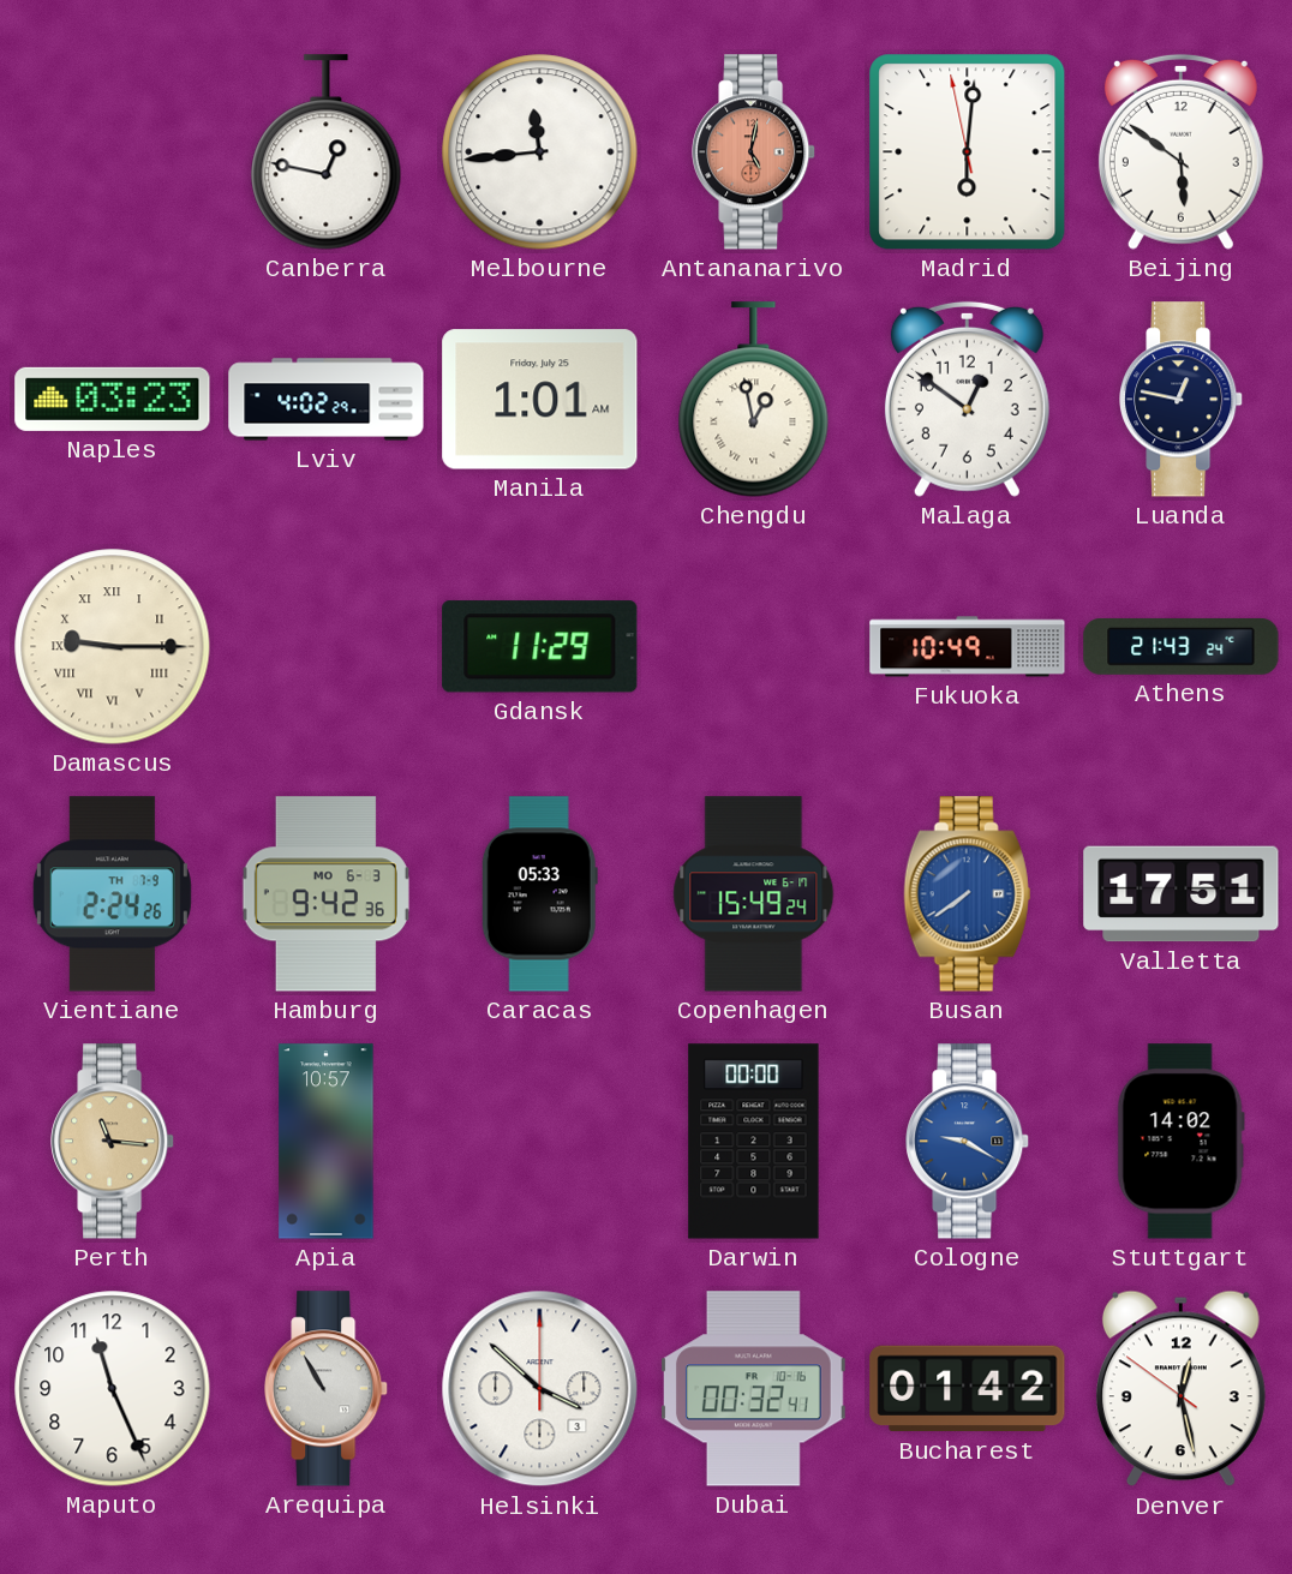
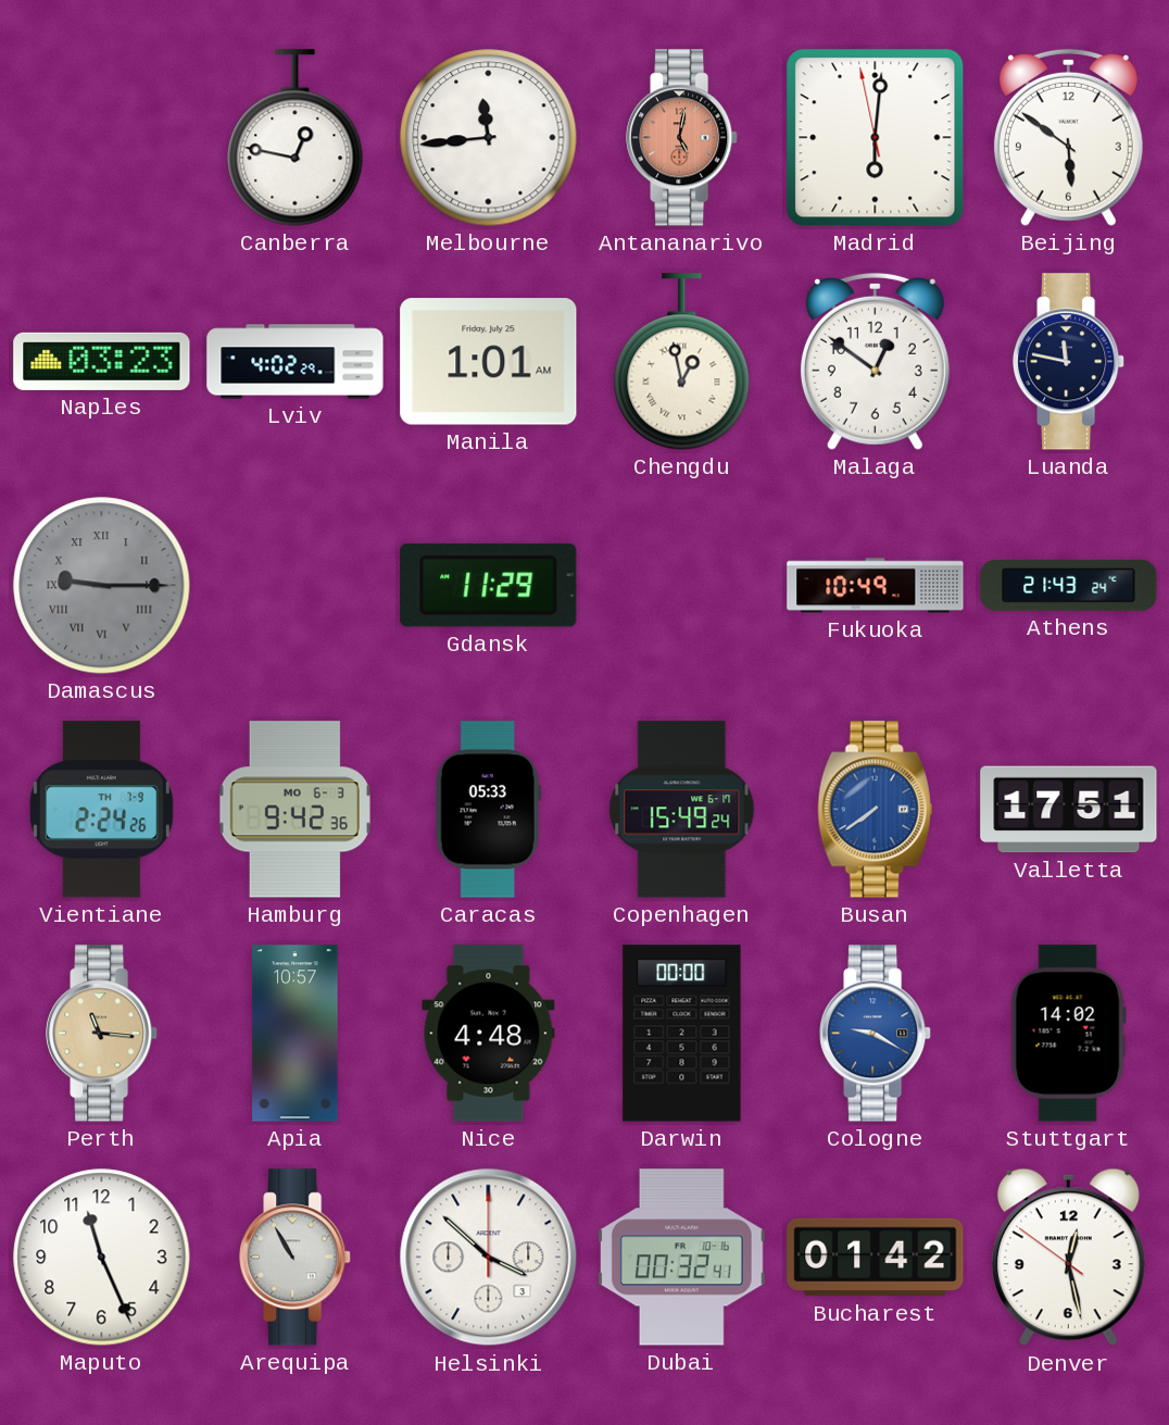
Luanda: 12:47 -> 11:47 (1069, 362)
Damascus dial: cream -> grey (102, 586)
Nice: none -> 4:48 (489, 1034)
